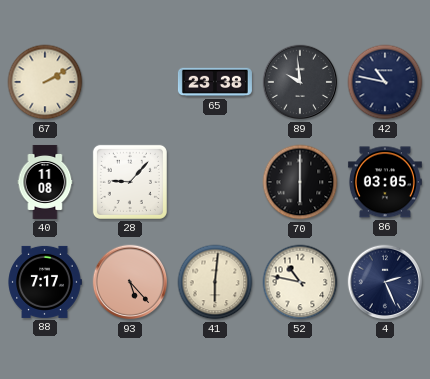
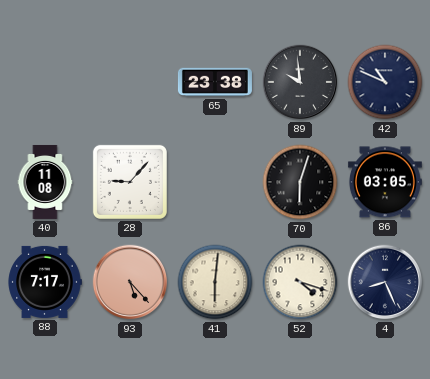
67: 2:10 -> none (45, 82)
42: 10:47 -> 10:49 (385, 82)
70: 6:00 -> 6:03 (300, 182)
52: 10:47 -> 4:18 (300, 282)
4: 2:26 -> 8:26 (385, 282)
